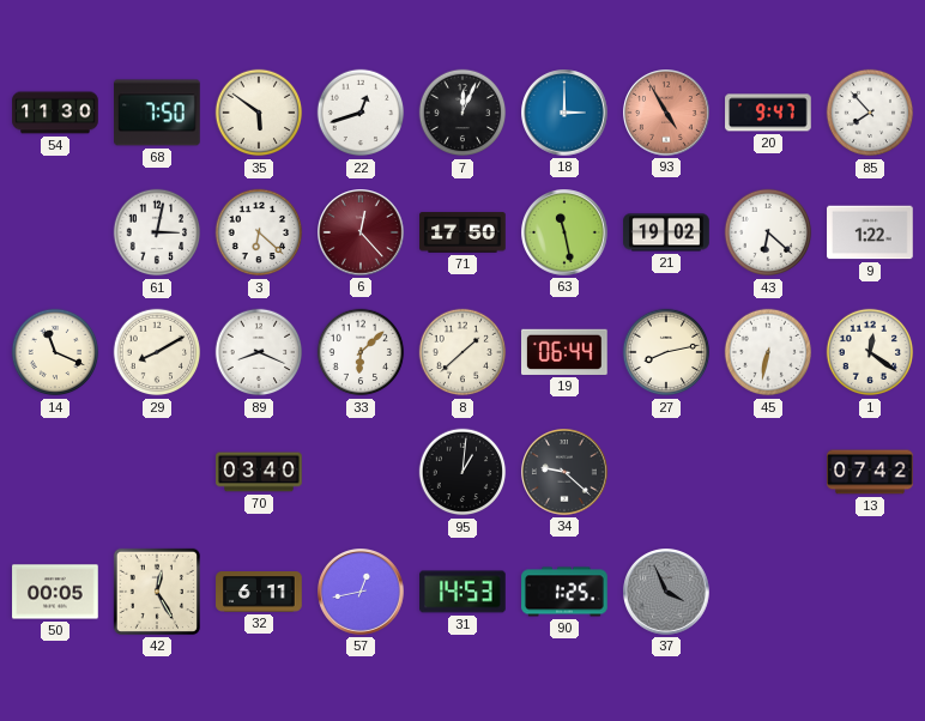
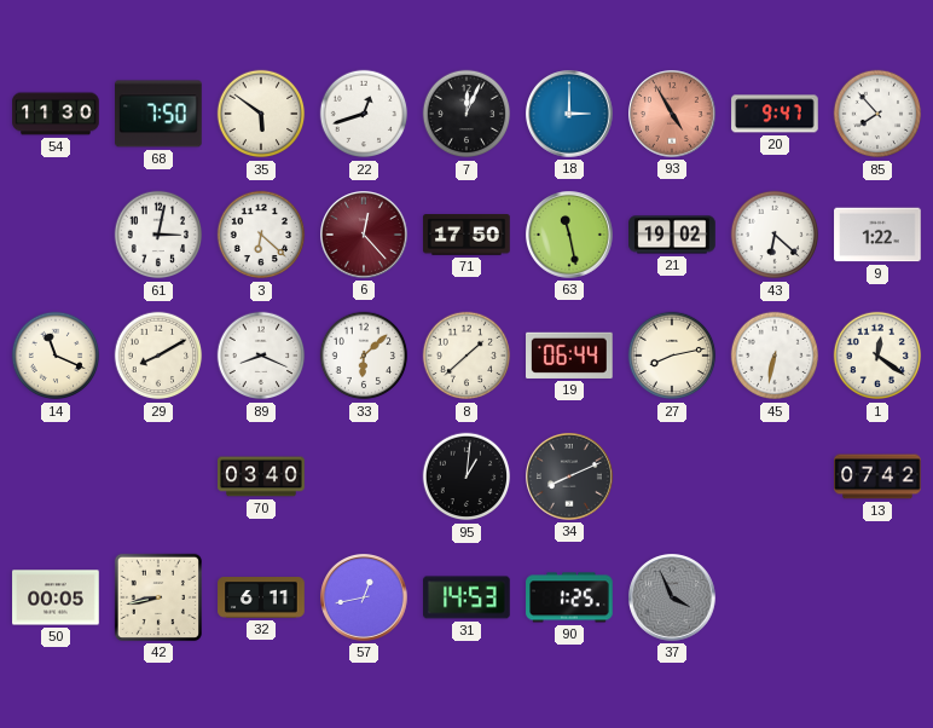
34: 9:22 -> 8:11 (570, 478)
42: 12:25 -> 8:43 (158, 597)
